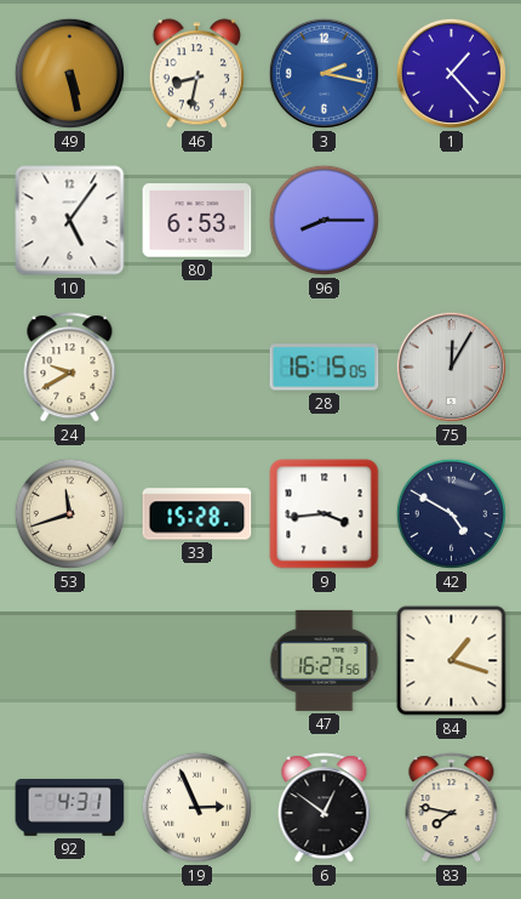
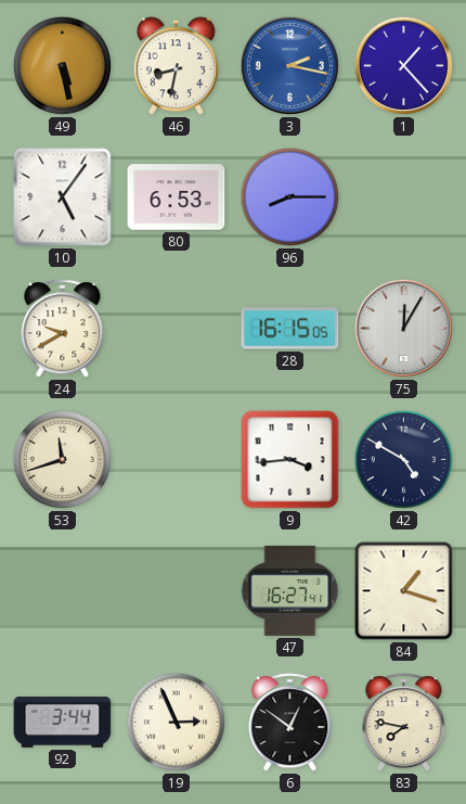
33: 15:28 -> none (197, 514)
47: 16:27:56 -> 16:27:41 (290, 590)
92: 4:31 -> 3:44 (63, 722)
